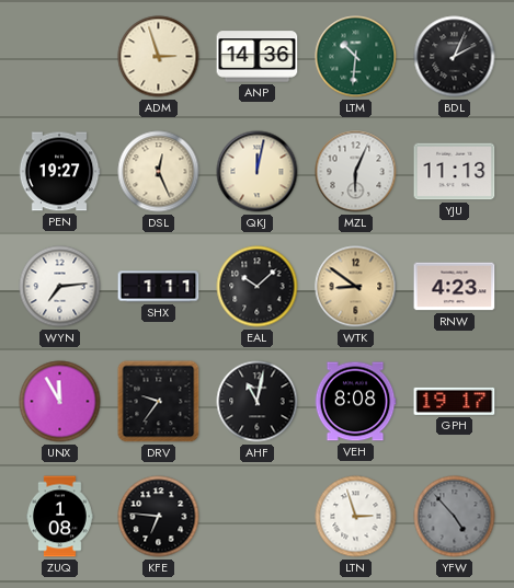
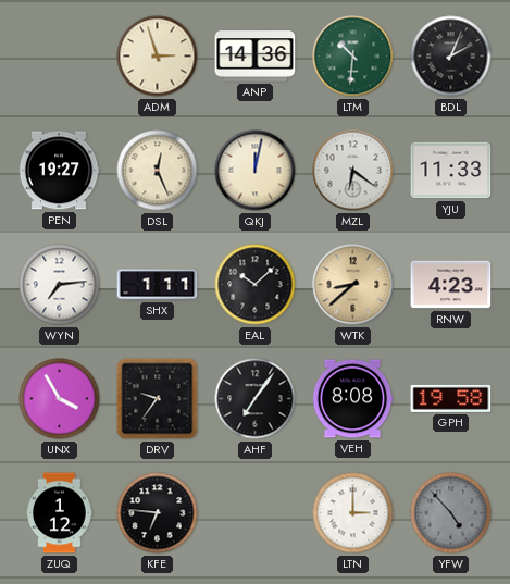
MZL: 6:04 -> 6:21 (353, 171)
YJU: 11:13 -> 11:33 (451, 171)
WTK: 8:51 -> 8:38 (353, 285)
UNX: 11:55 -> 3:55 (60, 399)
AHF: 11:02 -> 7:06 (256, 399)
GPH: 19:17 -> 19:58 (451, 398)
ZUQ: 1:08 -> 1:12 (60, 513)
LTN: 2:57 -> 3:00 (353, 513)
